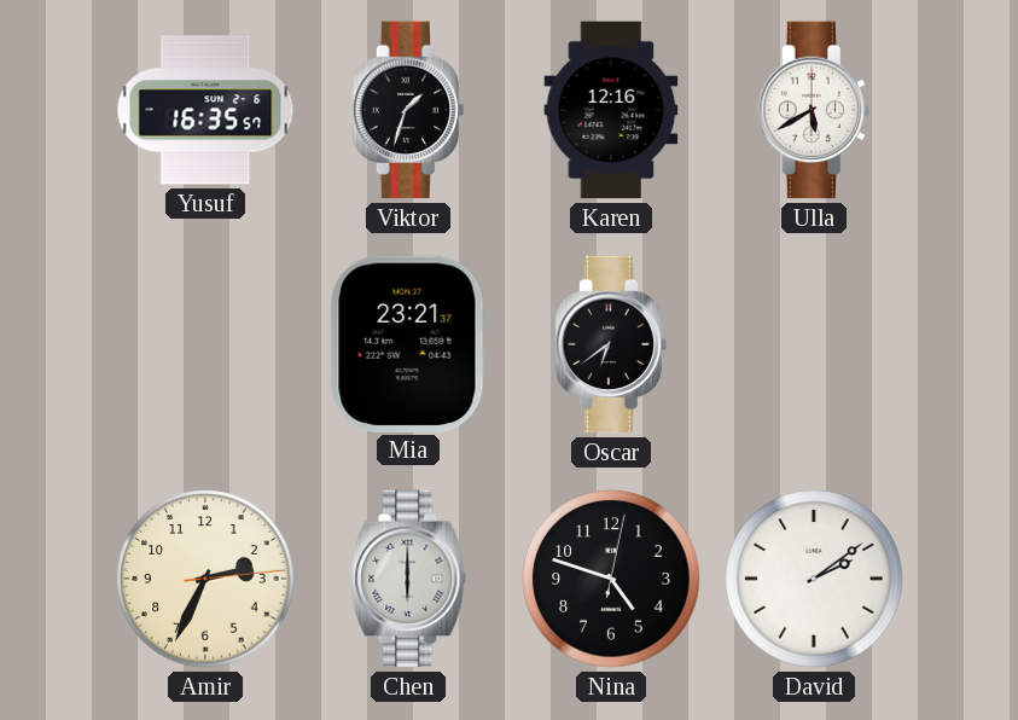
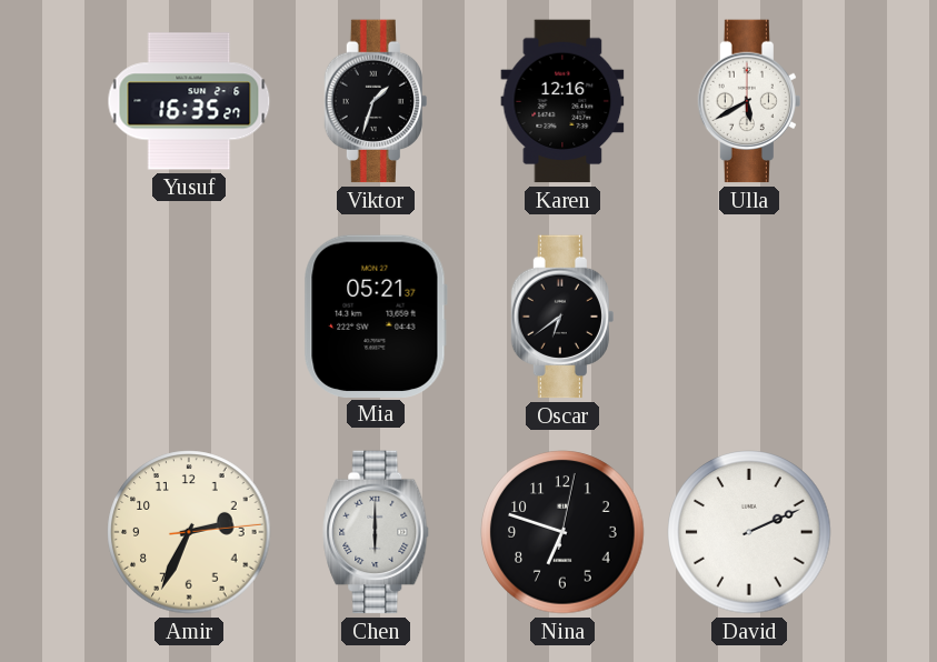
Yusuf: 16:35:57 -> 16:35:27 (189, 101)
Mia: 23:21 -> 05:21 (376, 315)
Nina: 4:48 -> 6:48 (562, 532)
David: 2:09 -> 2:11 (749, 532)
